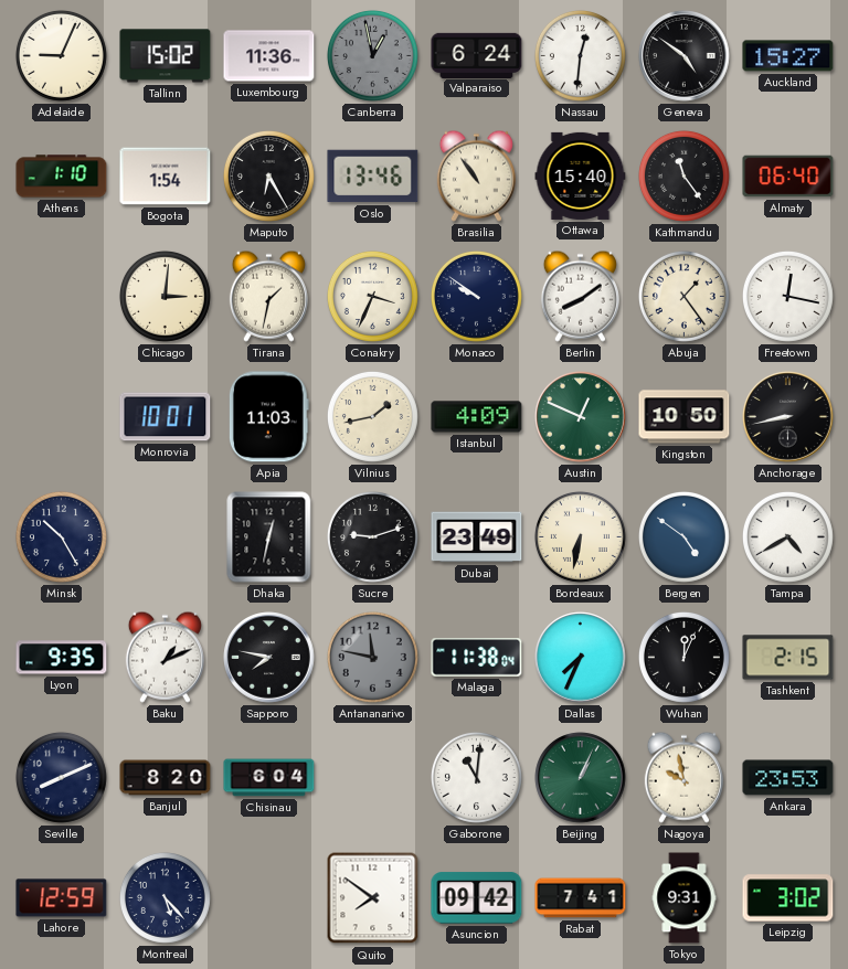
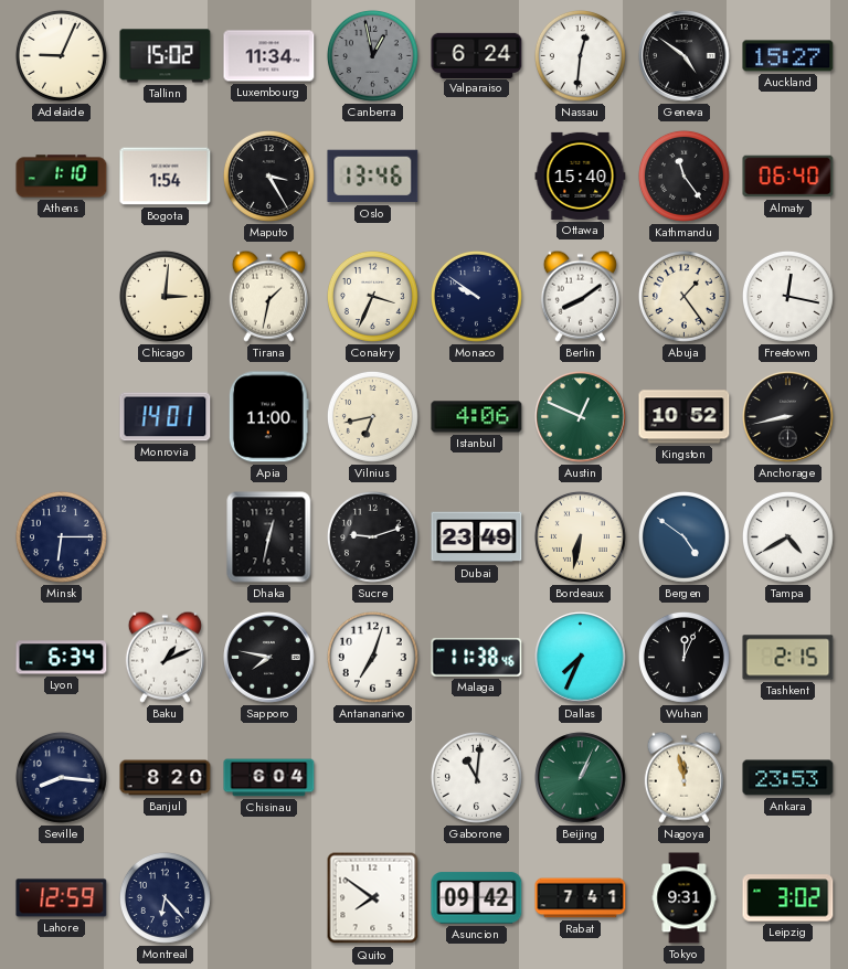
Luxembourg: 11:36 -> 11:34 (269, 56)
Maputo: 6:25 -> 3:25 (268, 175)
Brasilia: 10:54 -> none (476, 175)
Monrovia: 10:01 -> 14:01 (166, 417)
Apia: 11:03 -> 11:00 (268, 417)
Vilnius: 1:43 -> 6:43 (372, 416)
Istanbul: 4:09 -> 4:06 (477, 417)
Kingston: 10:50 -> 10:52 (685, 417)
Minsk: 10:25 -> 6:15 (61, 536)
Lyon: 9:35 -> 6:34 (62, 658)
Antananarivo: 11:47 -> 7:03 (372, 657)
Antananarivo dial: grey -> white (372, 657)
Malaga: 11:38:04 -> 11:38:46 (477, 658)
Seville: 8:11 -> 8:16 (61, 777)
Nagoya: 9:58 -> 11:58 (683, 777)
Montreal: 5:23 -> 6:23 (165, 897)
